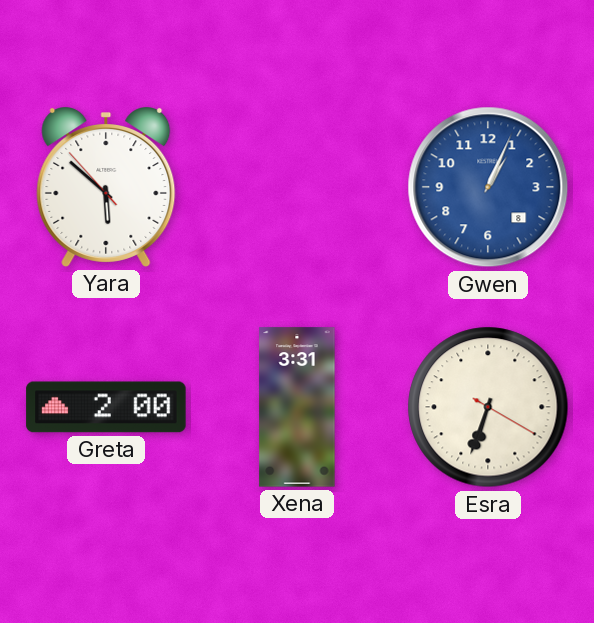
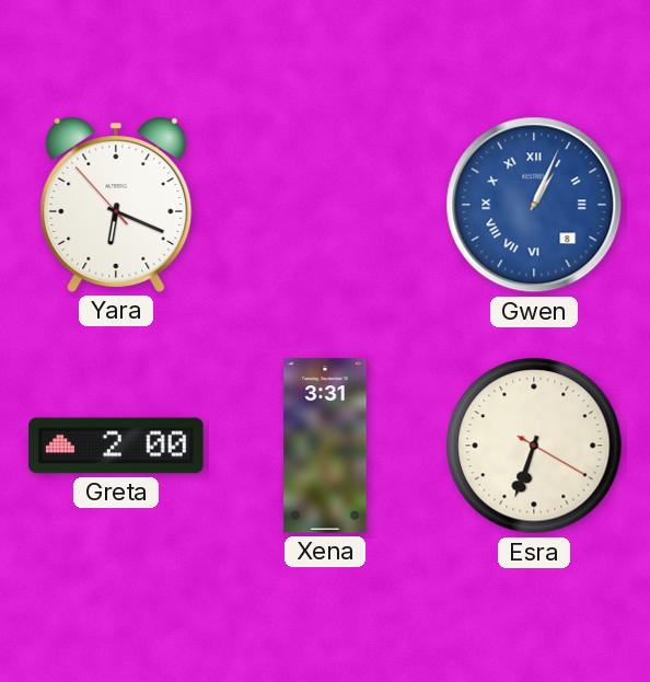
Yara: 5:51 -> 6:18 (116, 206)
Gwen numerals: Arabic -> Roman (534, 205)
